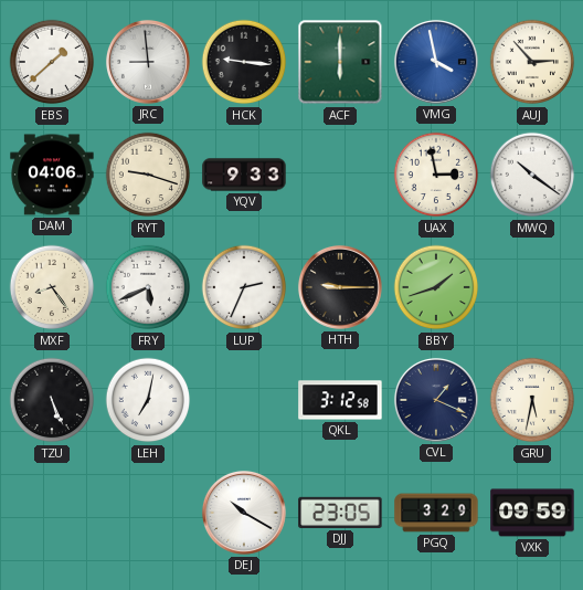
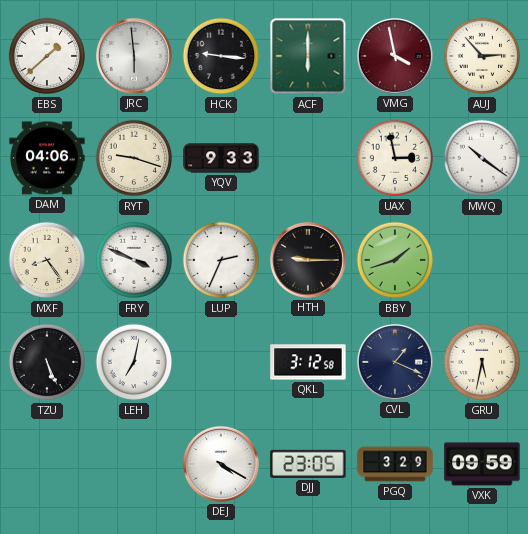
JRC: 8:59 -> 5:59 (134, 56)
VMG dial: blue -> burgundy (395, 56)
FRY: 5:41 -> 3:49 (134, 260)
DEJ: 10:20 -> 4:20 (221, 464)
